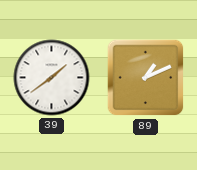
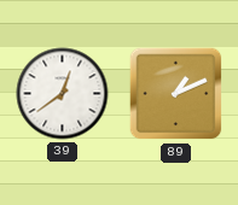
39: 1:39 -> 12:39 (63, 94)
